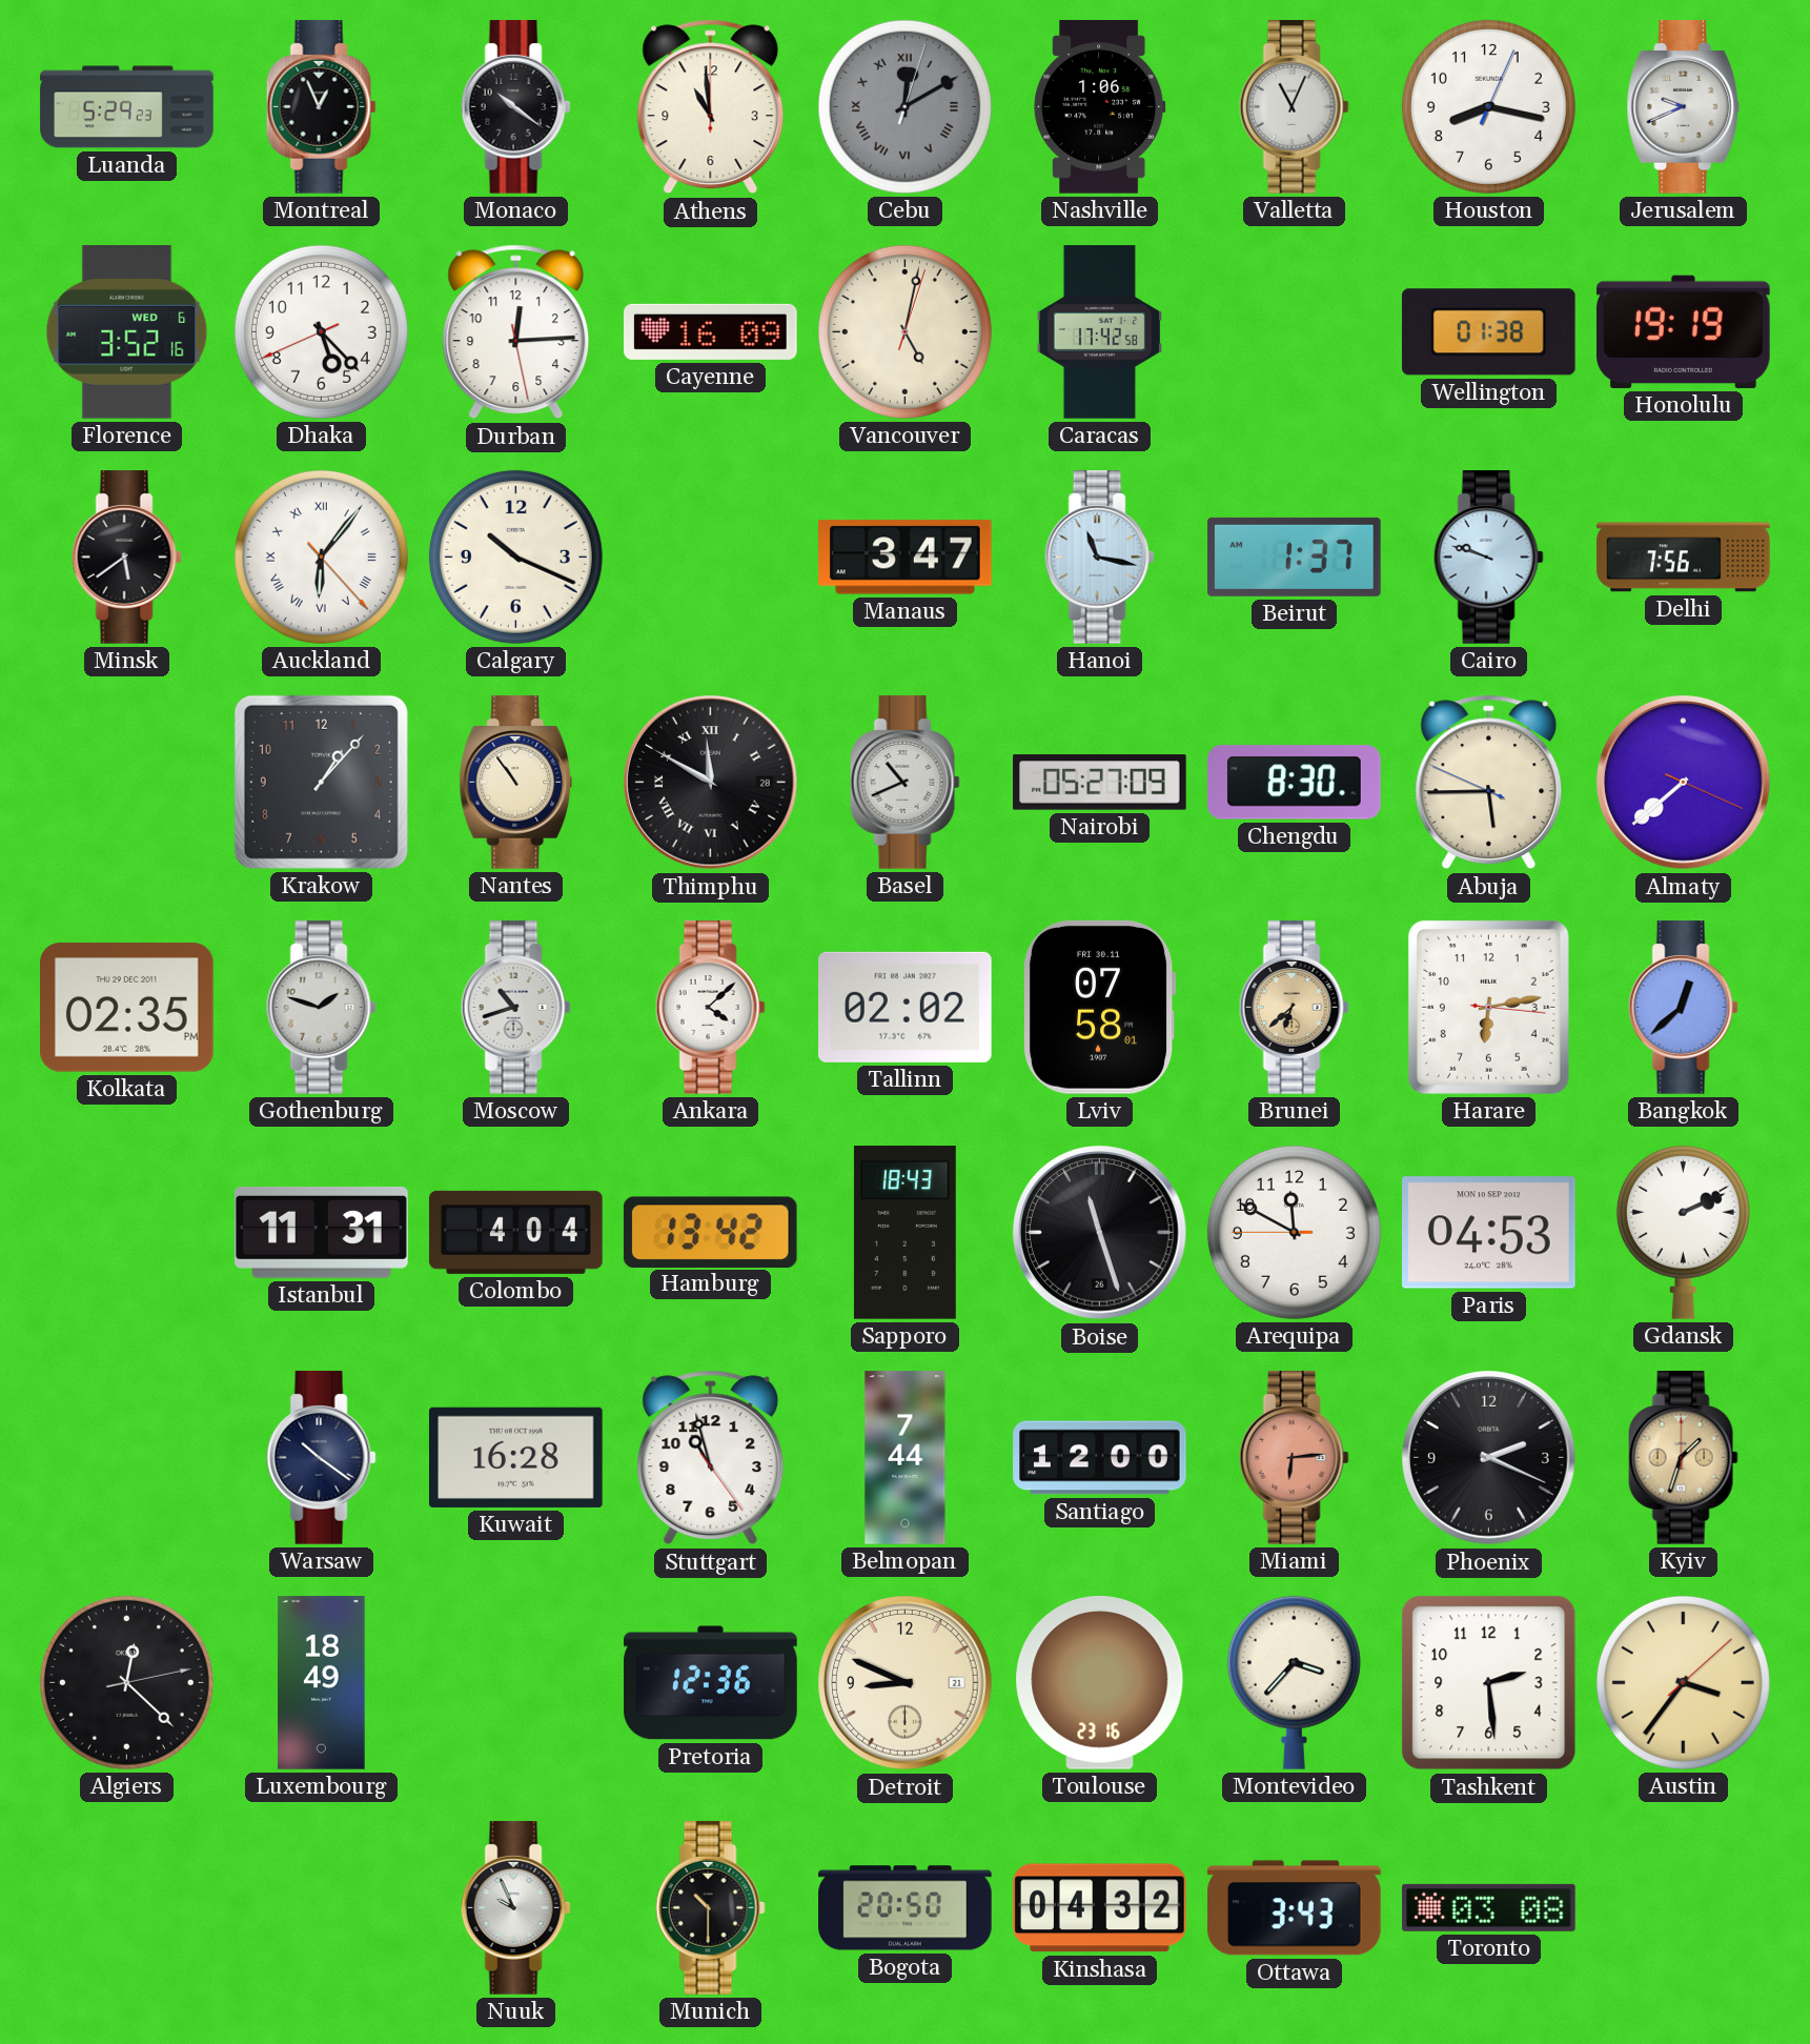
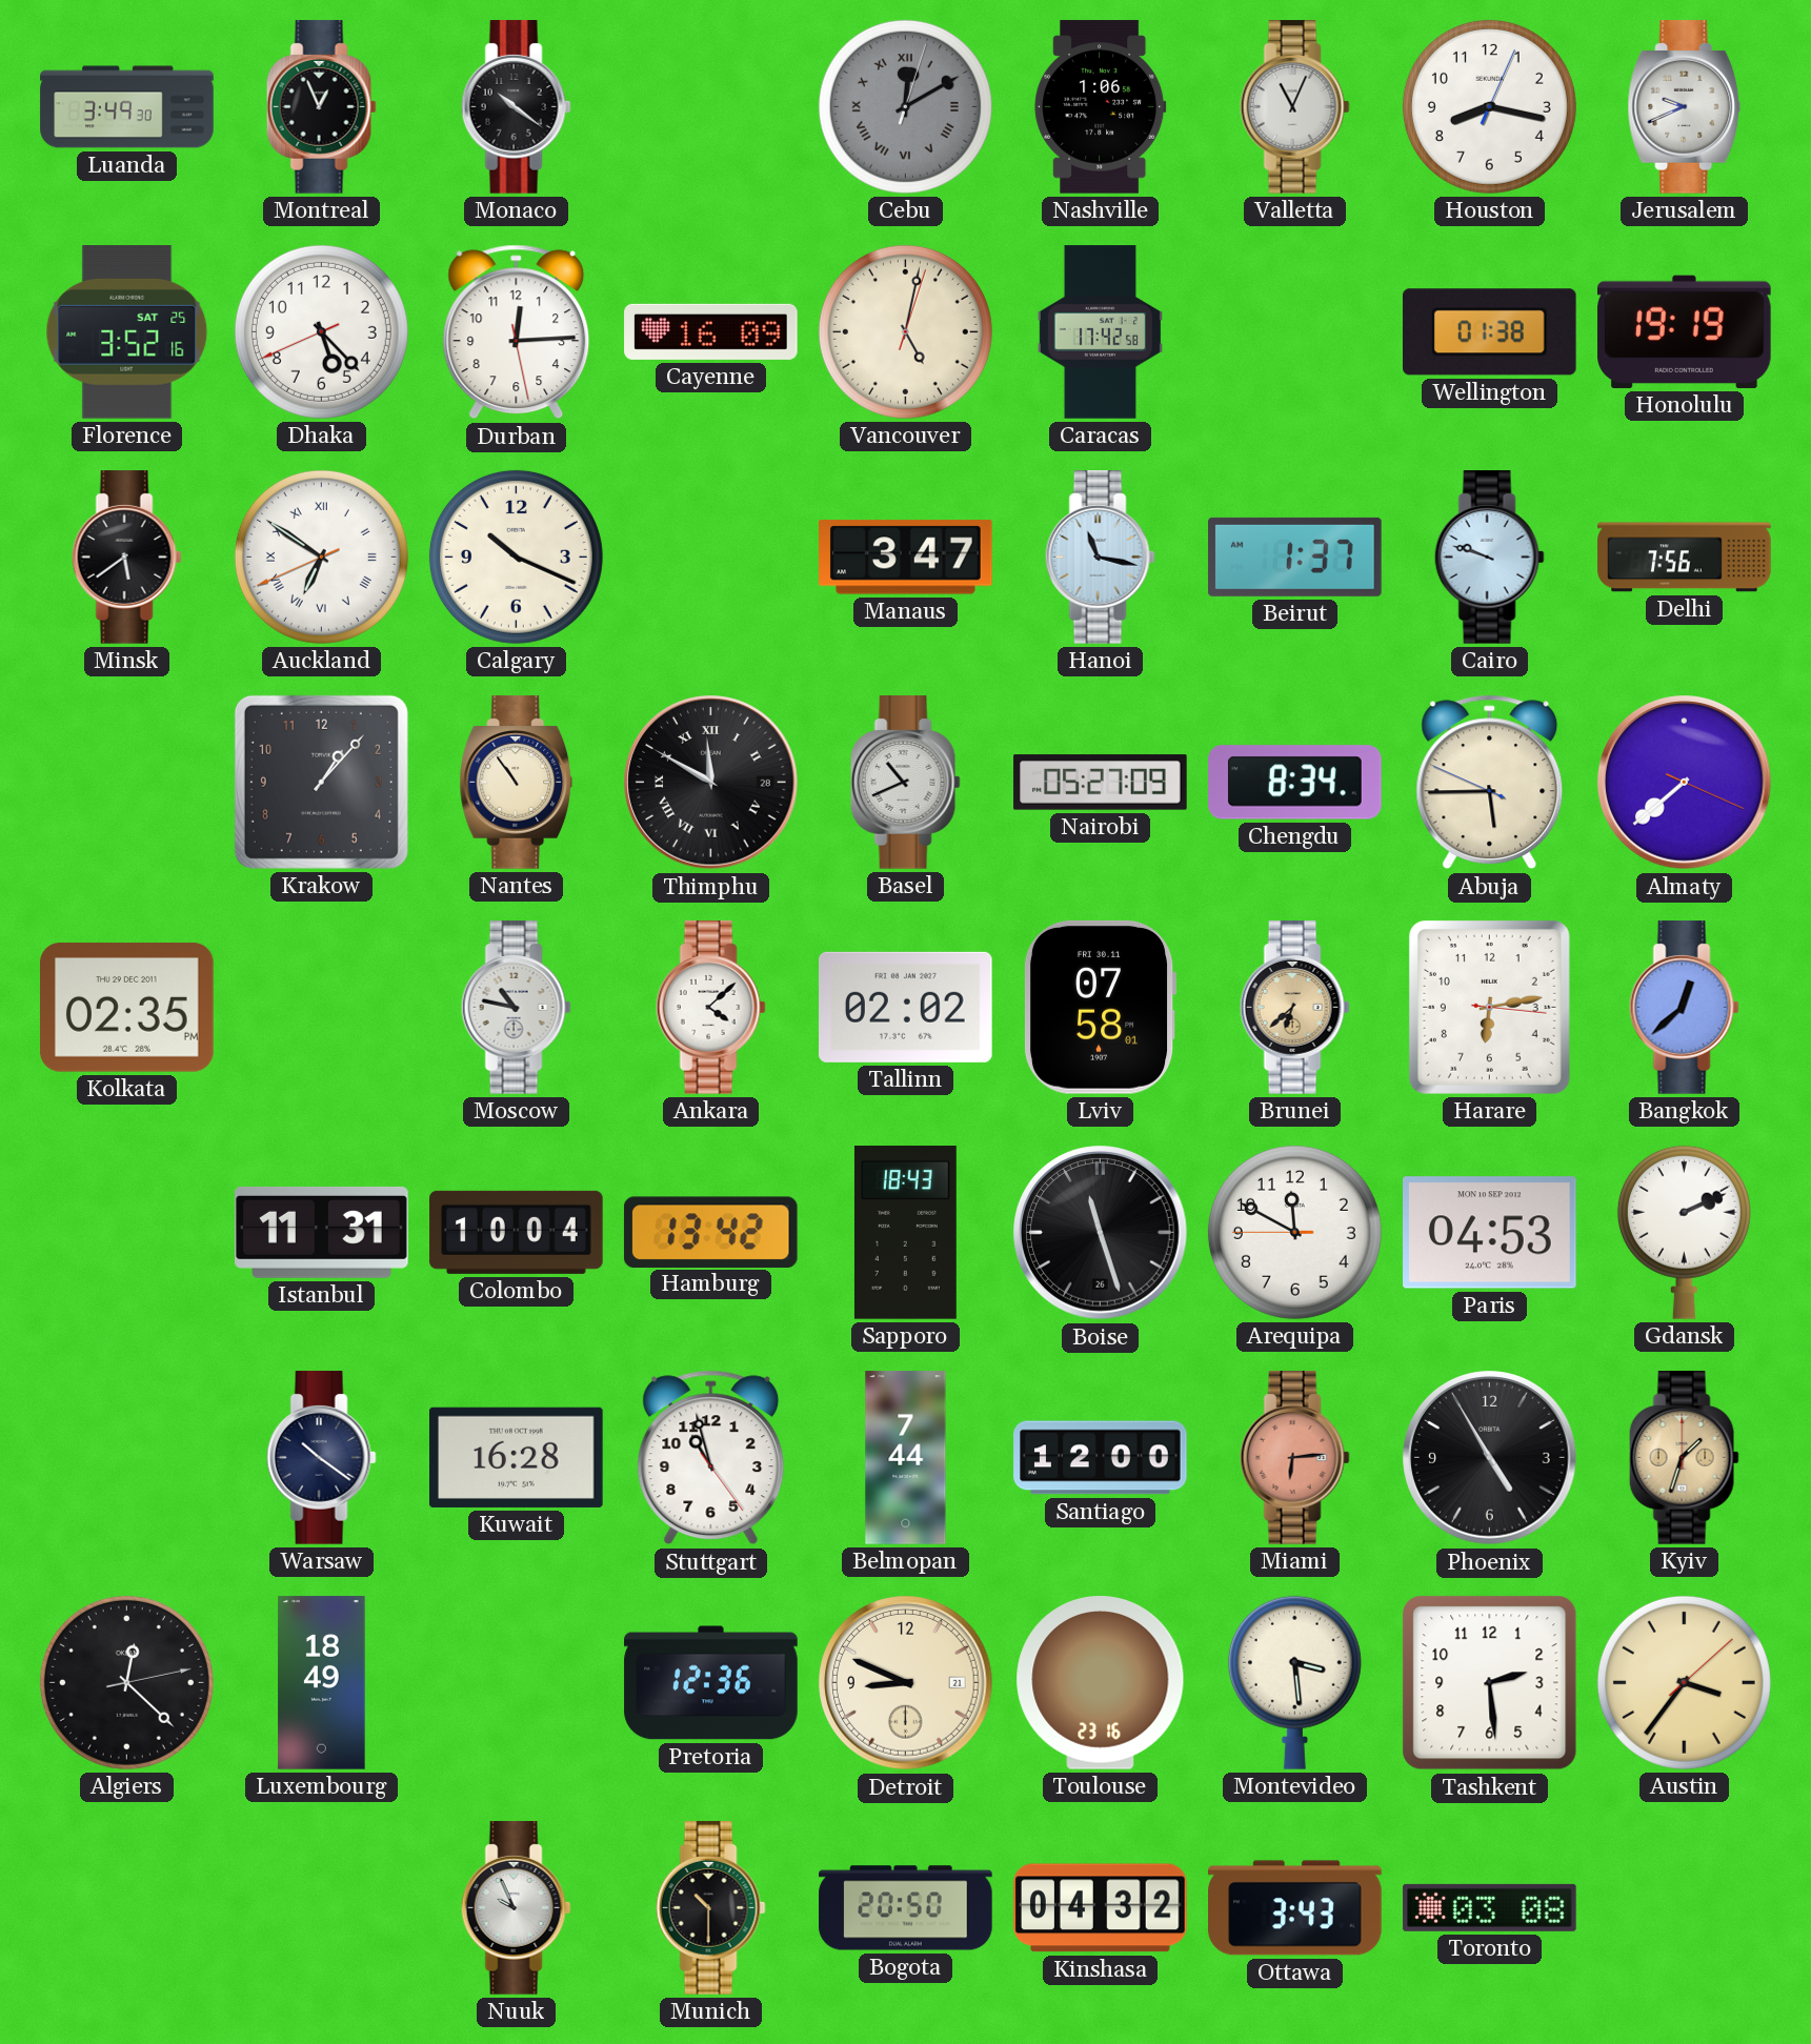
Luanda: 5:29 -> 3:49 (127, 107)
Athens: 10:59 -> none (711, 107)
Florence date: WED 6 -> SAT 25 (127, 332)
Auckland: 6:06 -> 6:50 (321, 556)
Chengdu: 8:30 -> 8:34 (1295, 783)
Gothenburg: 1:48 -> none (321, 1008)
Moscow: 10:42 -> 10:47 (516, 1008)
Colombo: 4:04 -> 10:04 (517, 1232)
Phoenix: 2:19 -> 4:55 (1490, 1458)
Montevideo: 3:37 -> 3:29 (1294, 1682)
